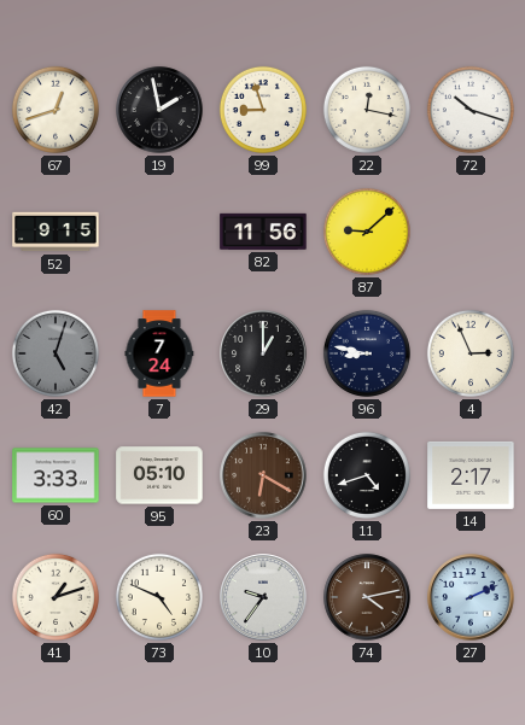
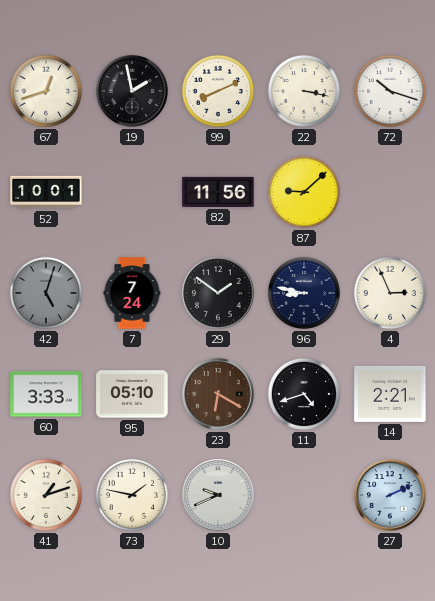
99: 8:57 -> 8:11 (218, 91)
22: 12:17 -> 3:17 (304, 91)
52: 9:15 -> 10:01 (46, 192)
29: 1:00 -> 1:51 (218, 293)
14: 2:17 -> 2:21 (390, 394)
73: 4:49 -> 1:47 (132, 495)
10: 9:36 -> 9:41 (218, 495)
74: 4:13 -> none (367, 597)
